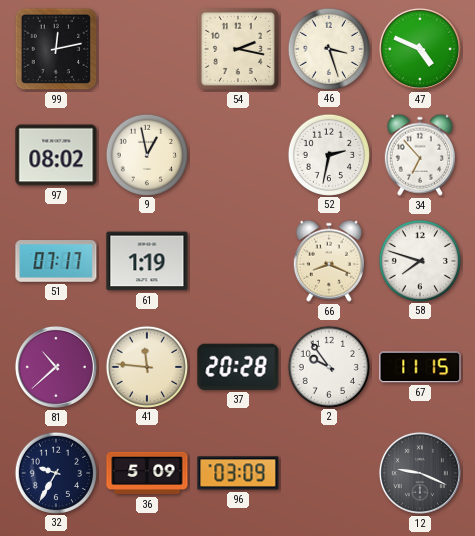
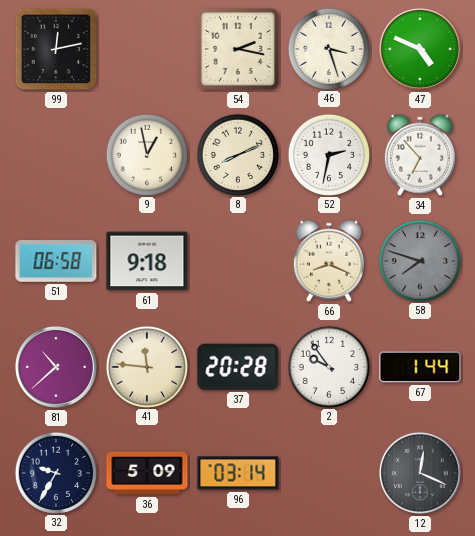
97: 08:02 -> none (56, 155)
8: none -> 8:11 (237, 154)
51: 07:17 -> 06:58 (56, 262)
61: 1:19 -> 9:18 (147, 261)
58 dial: white -> grey (419, 260)
67: 11:15 -> 1:44 (420, 367)
96: 03:09 -> 03:14 (238, 473)
12: 9:19 -> 12:19 (420, 473)
